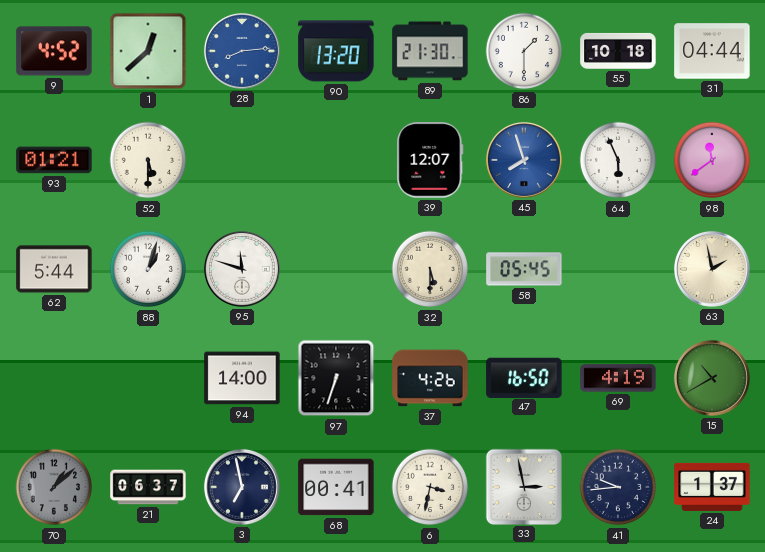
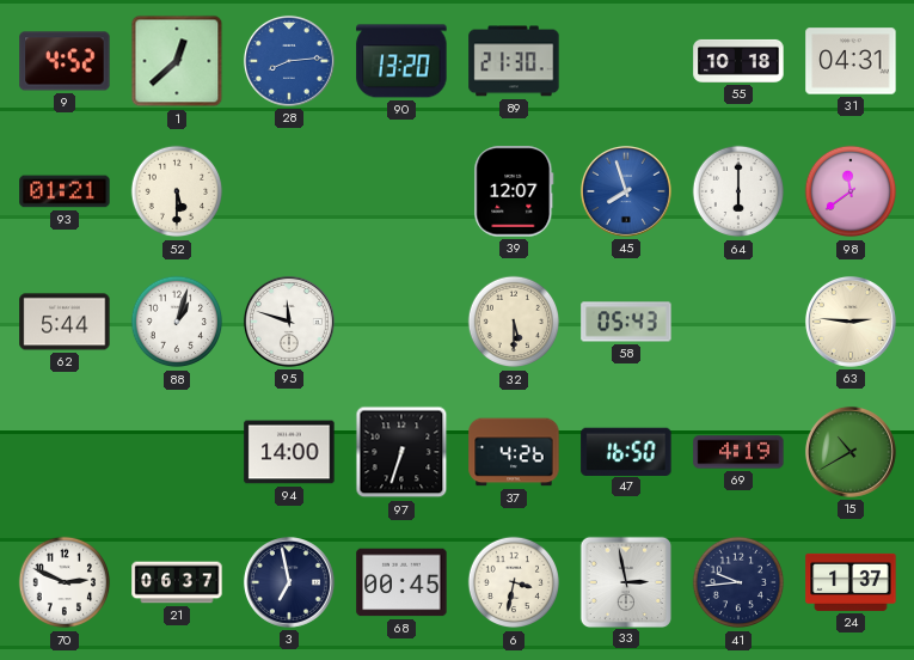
86: 1:30 -> none (524, 51)
31: 04:44 -> 04:31 (851, 61)
64: 5:56 -> 6:00 (738, 191)
58: 05:45 -> 05:43 (626, 322)
63: 1:58 -> 2:46 (851, 322)
70: 1:08 -> 2:49 (65, 582)
70 dial: grey -> white (65, 582)
68: 00:41 -> 00:45 (401, 582)
